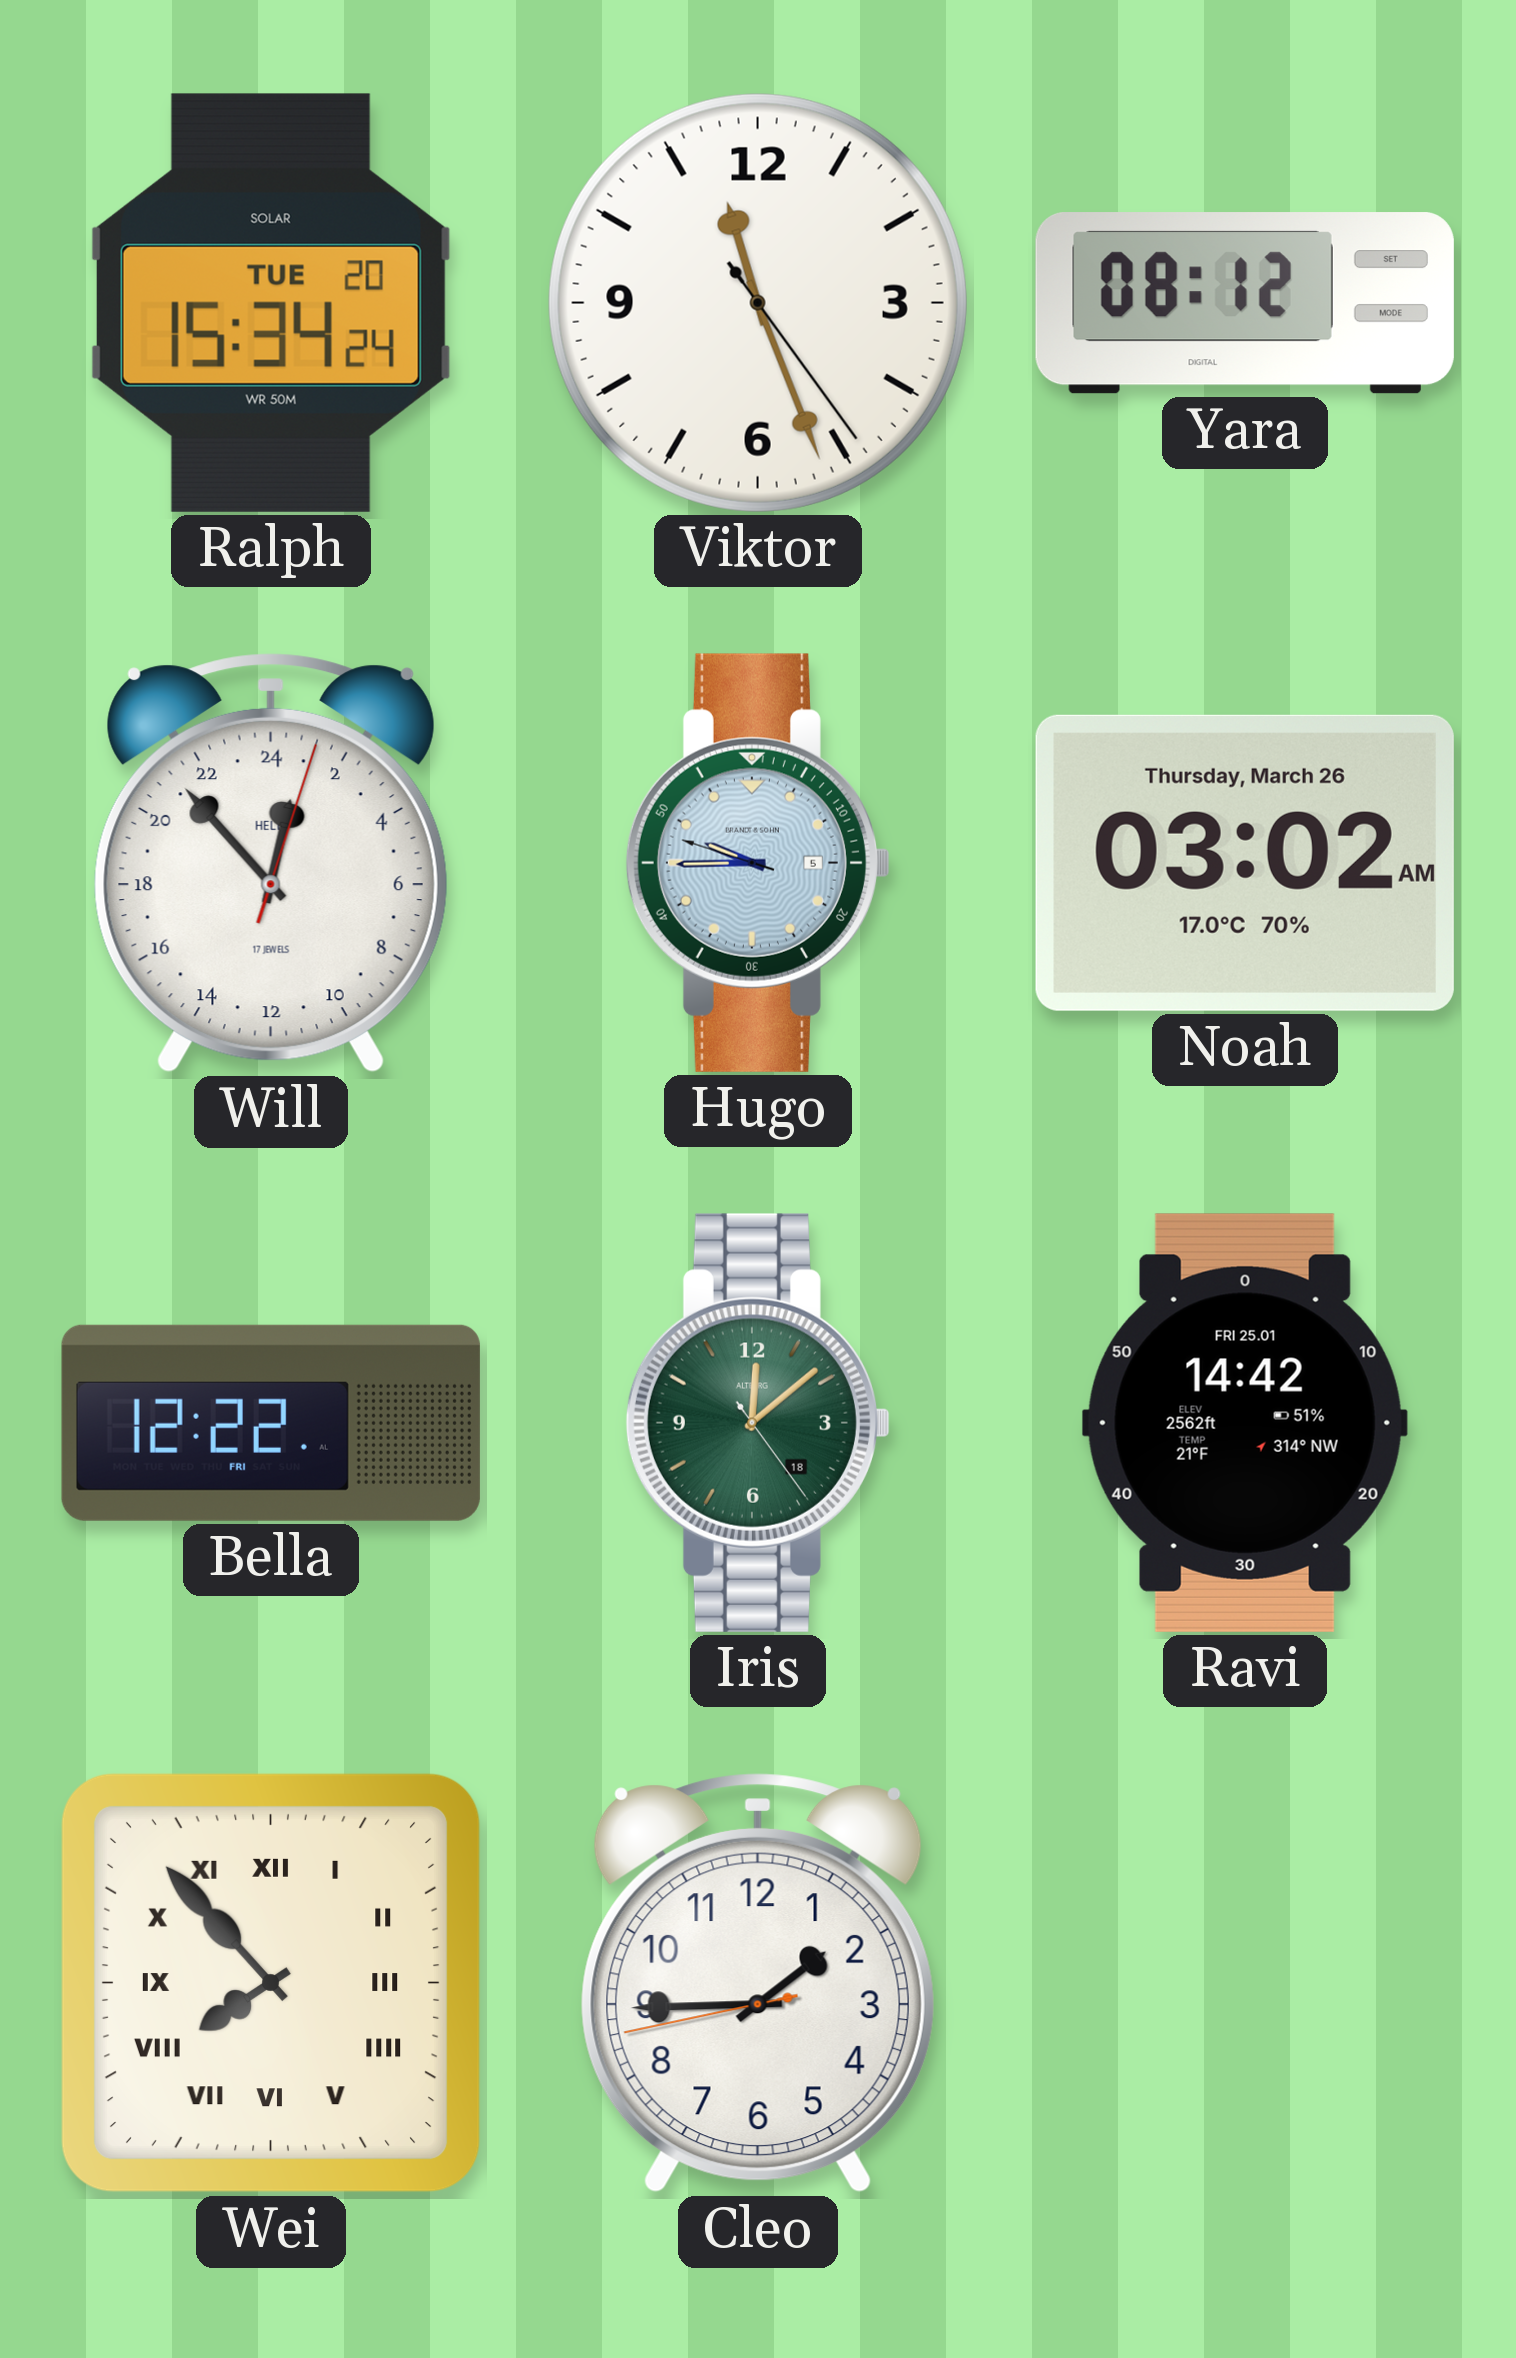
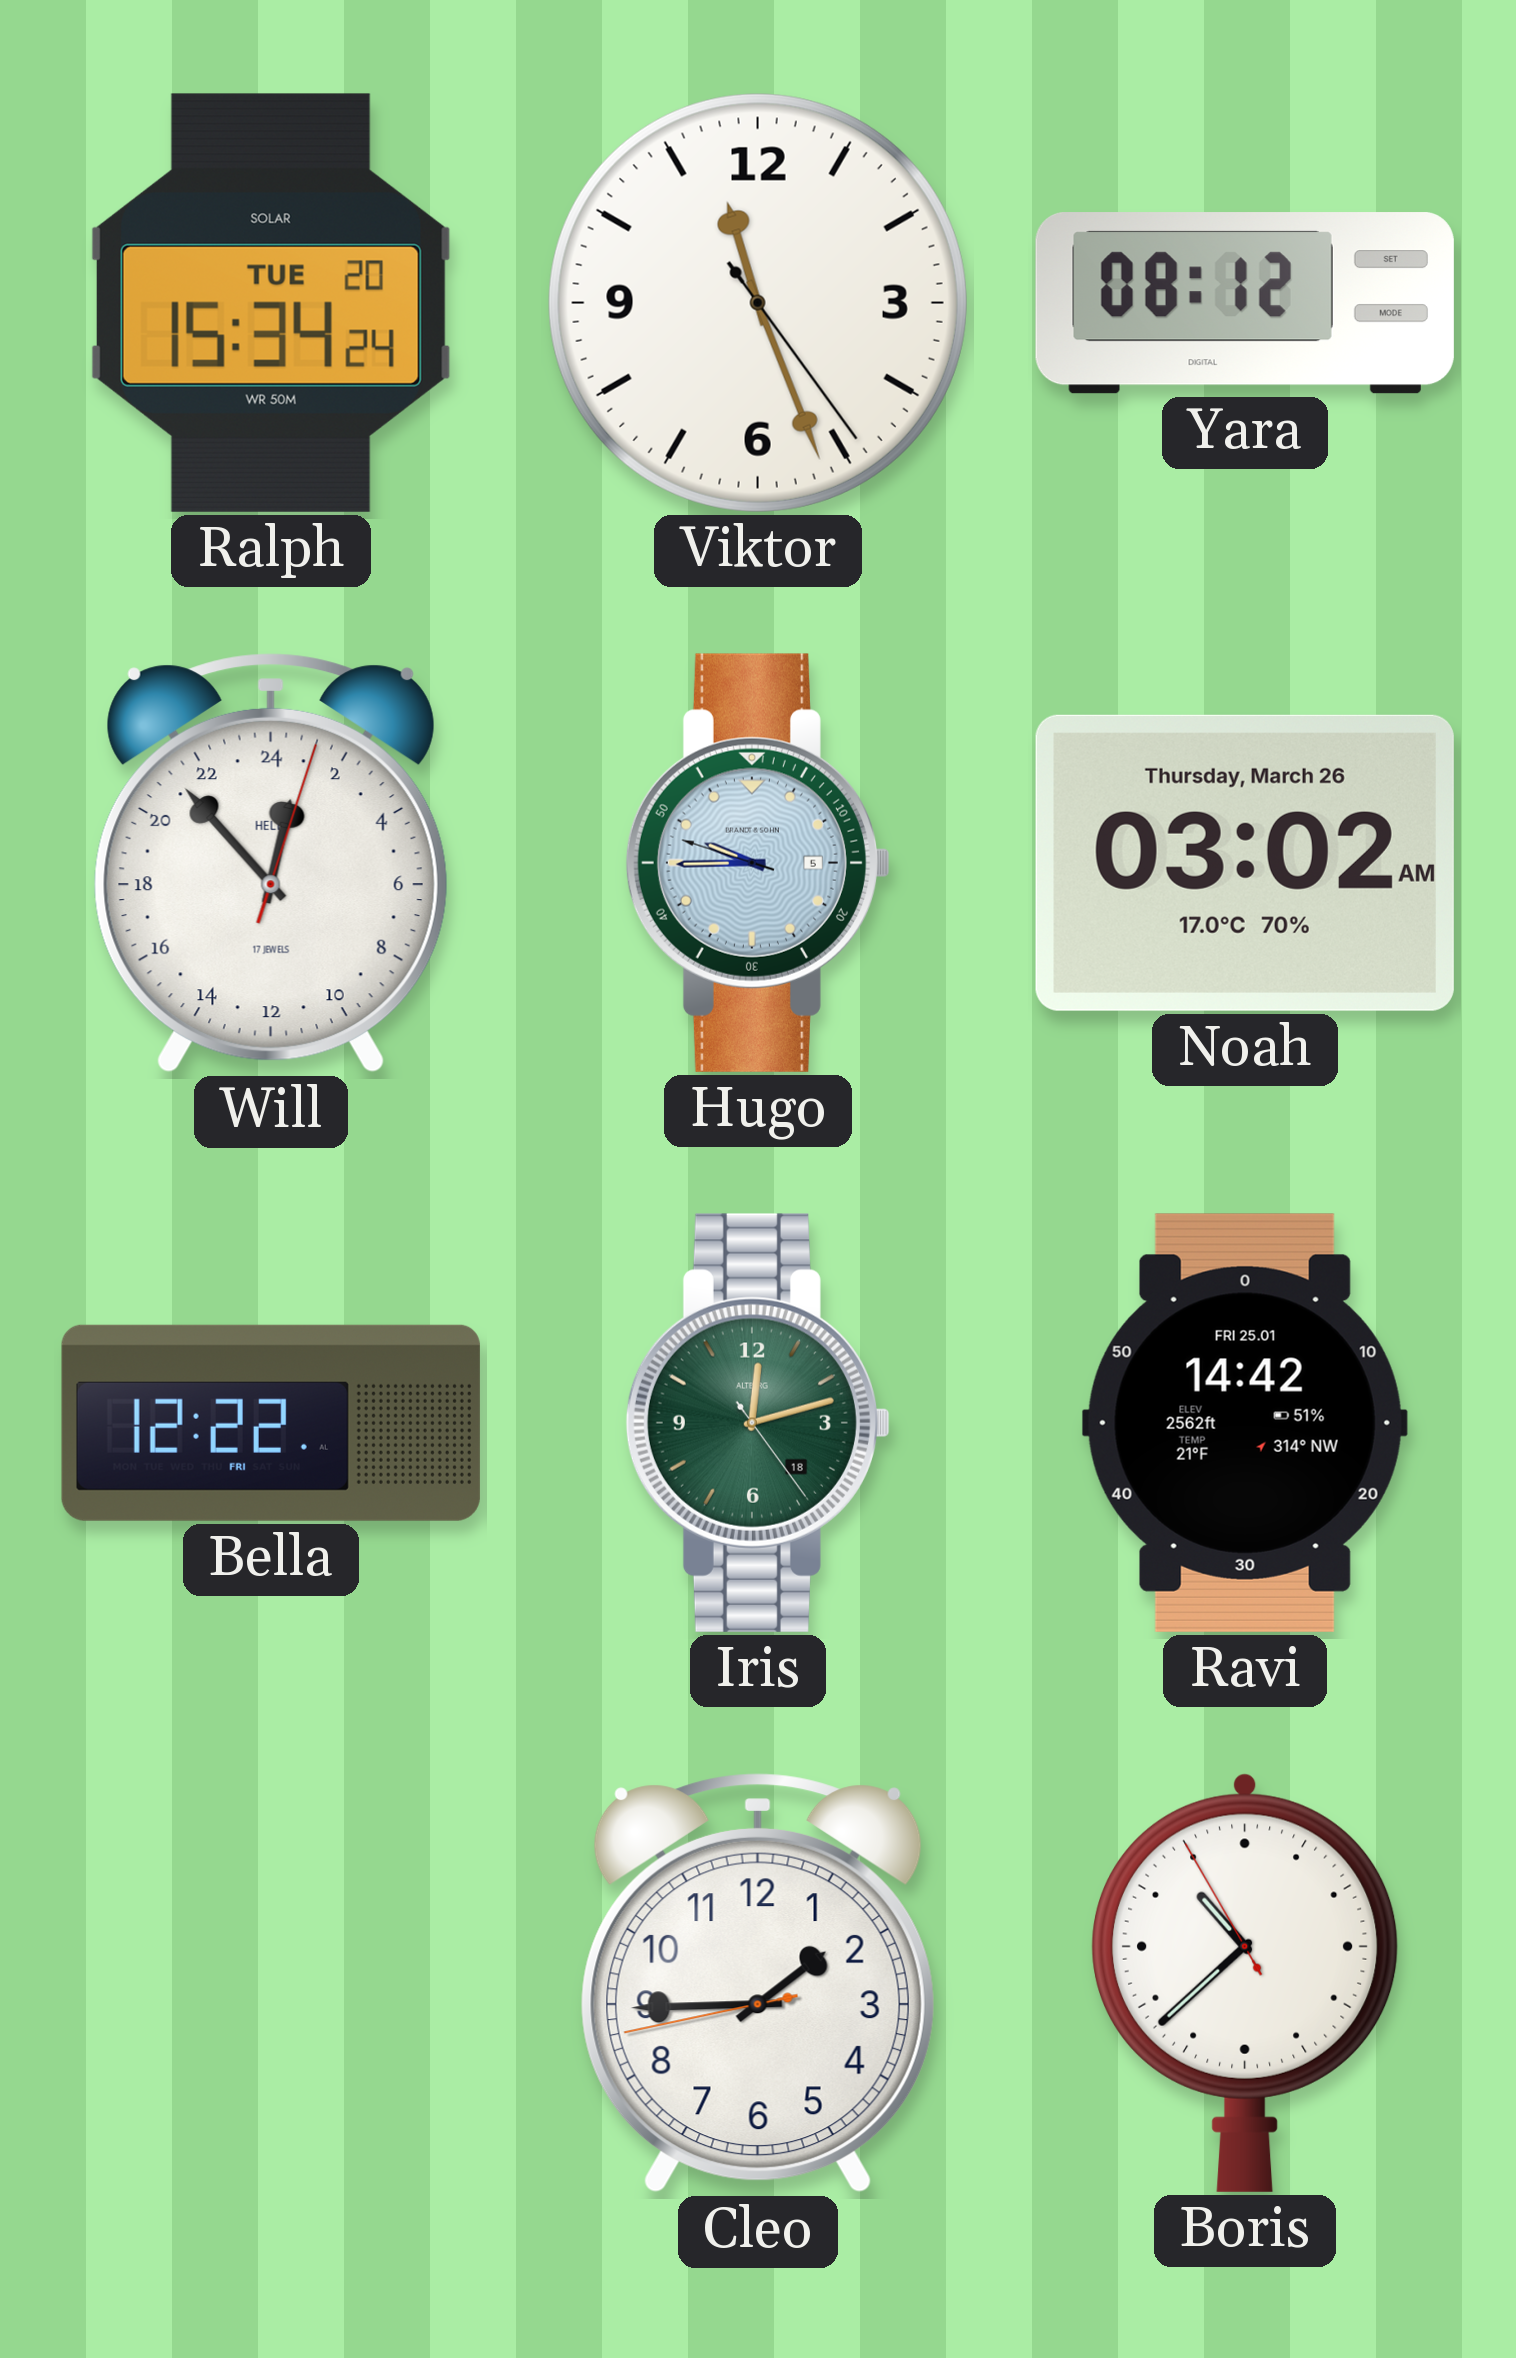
Iris: 12:08 -> 12:12 (758, 1423)
Wei: 7:53 -> none (271, 1983)
Boris: none -> 10:37 (1245, 1982)
